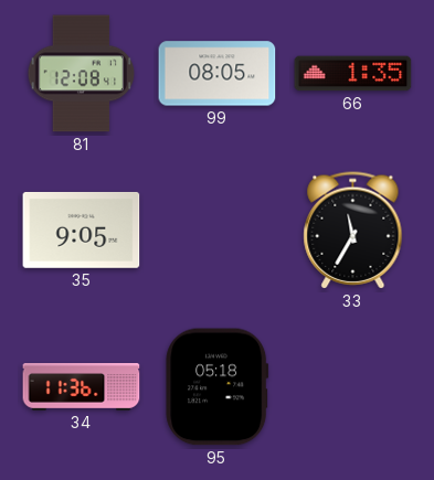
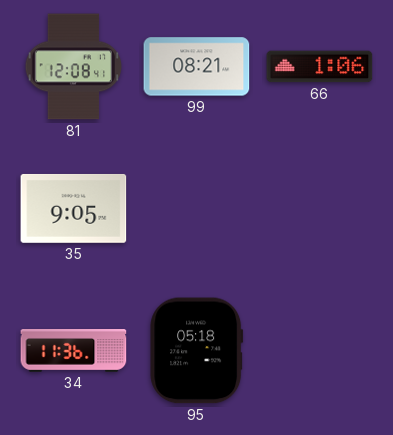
99: 08:05 -> 08:21 (197, 67)
66: 1:35 -> 1:06 (320, 67)
33: 11:35 -> none (353, 231)
